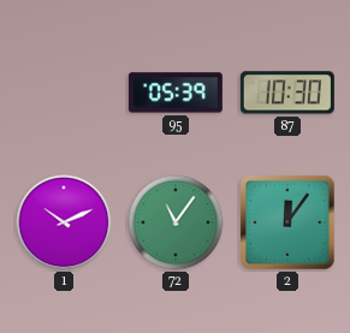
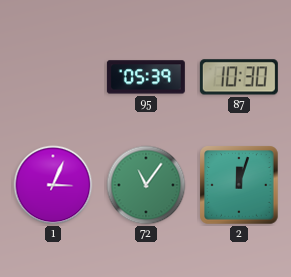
1: 10:11 -> 3:04 (53, 185)
2: 12:06 -> 12:03 (239, 185)
